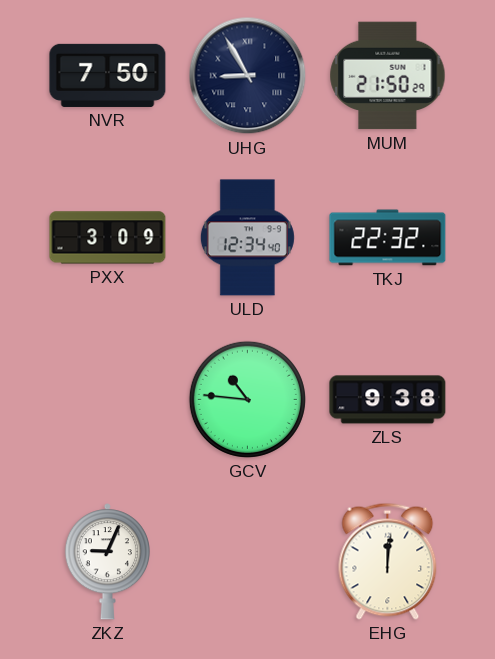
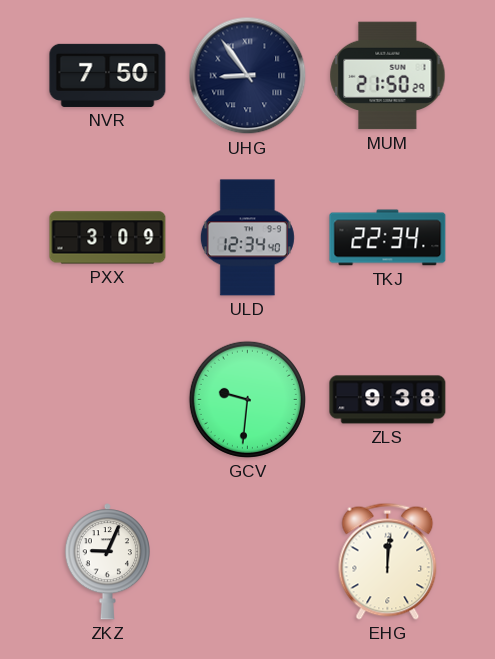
UHG: 8:55 -> 8:54 (248, 76)
TKJ: 22:32 -> 22:34 (388, 238)
GCV: 10:46 -> 9:31 (247, 399)
